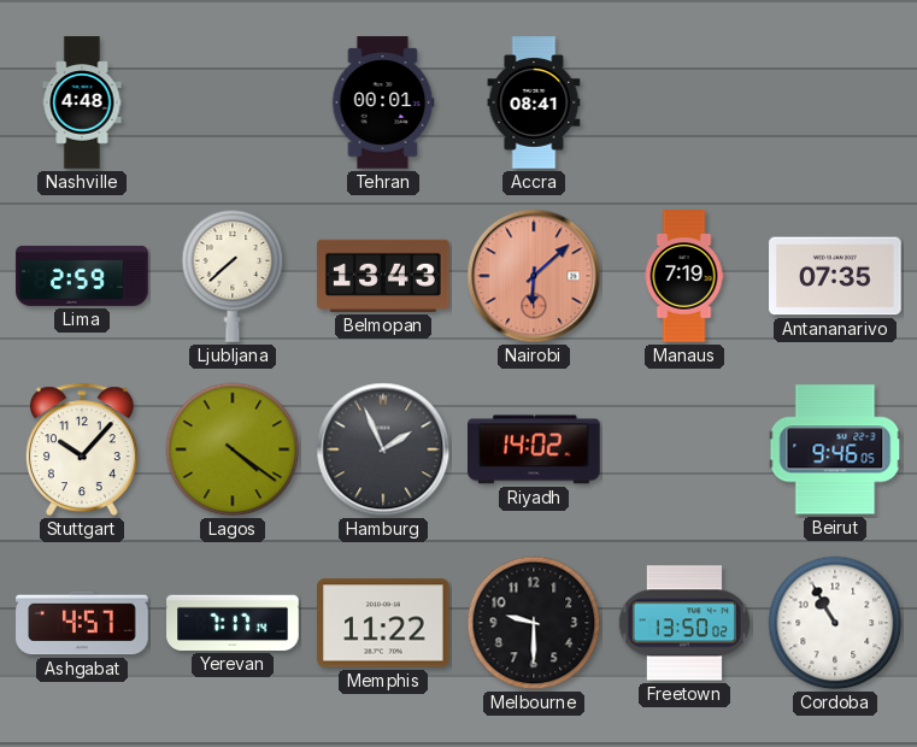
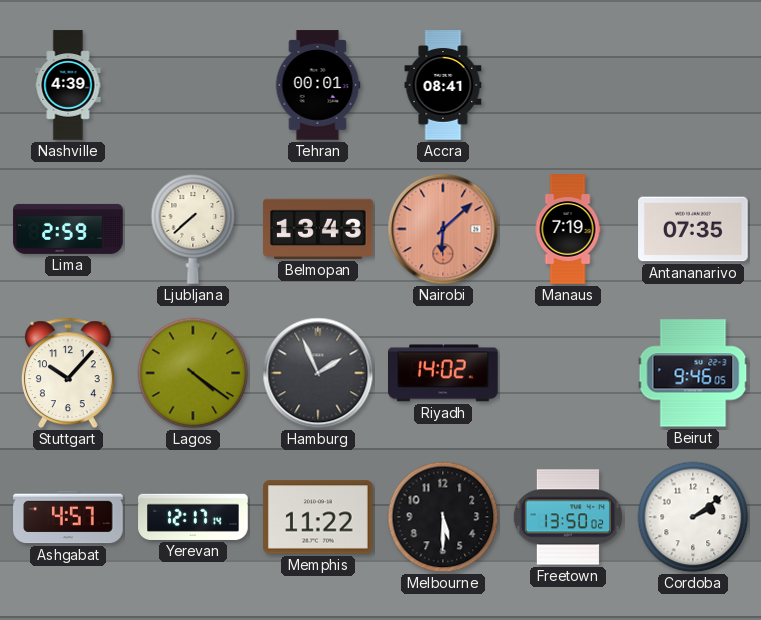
Nashville: 4:48 -> 4:39 (68, 85)
Yerevan: 7:17 -> 12:17 (193, 517)
Melbourne: 9:30 -> 5:30 (443, 517)
Cordoba: 10:55 -> 2:09 (693, 517)
